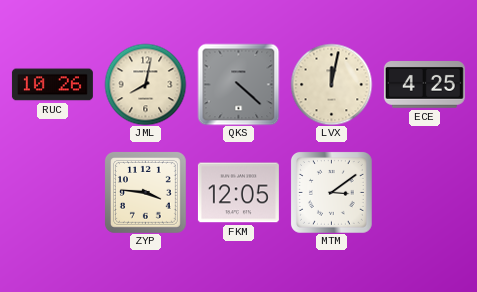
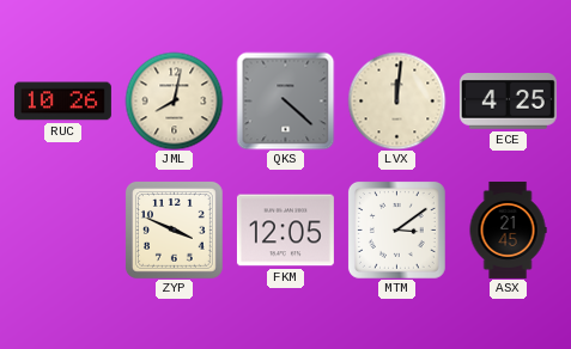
LVX: 12:02 -> 12:01 (396, 100)
ZYP: 3:46 -> 3:49 (174, 229)
ASX: none -> 21:45 (508, 229)
